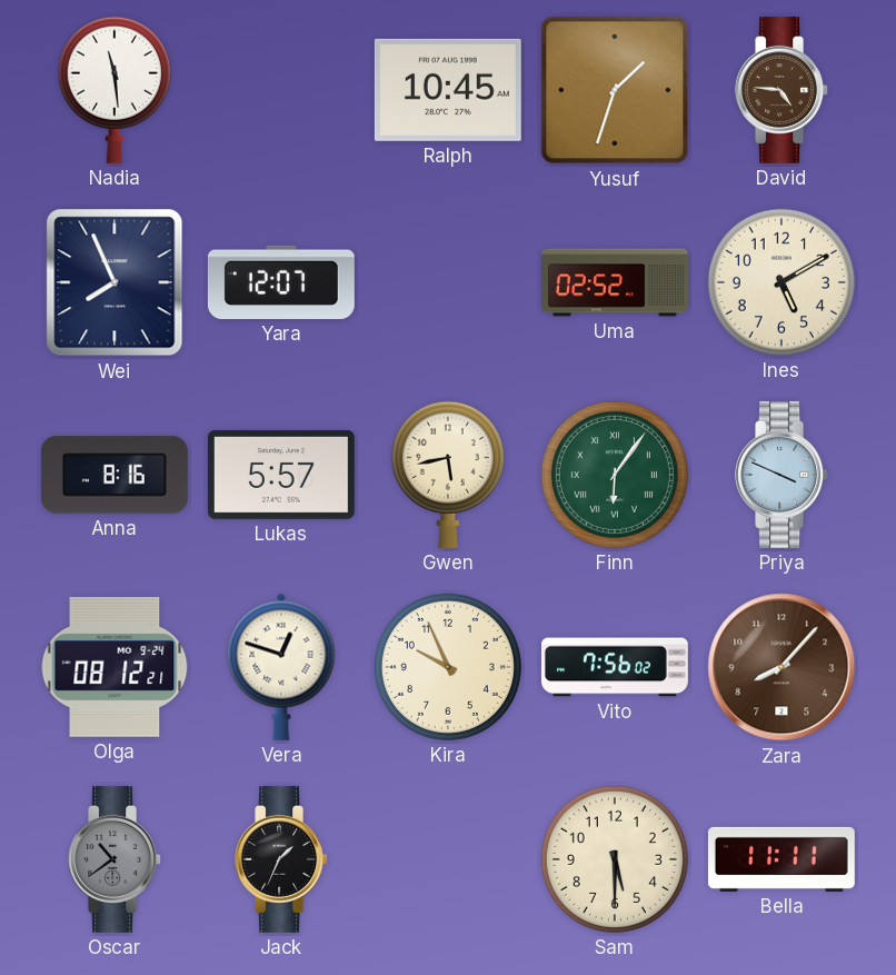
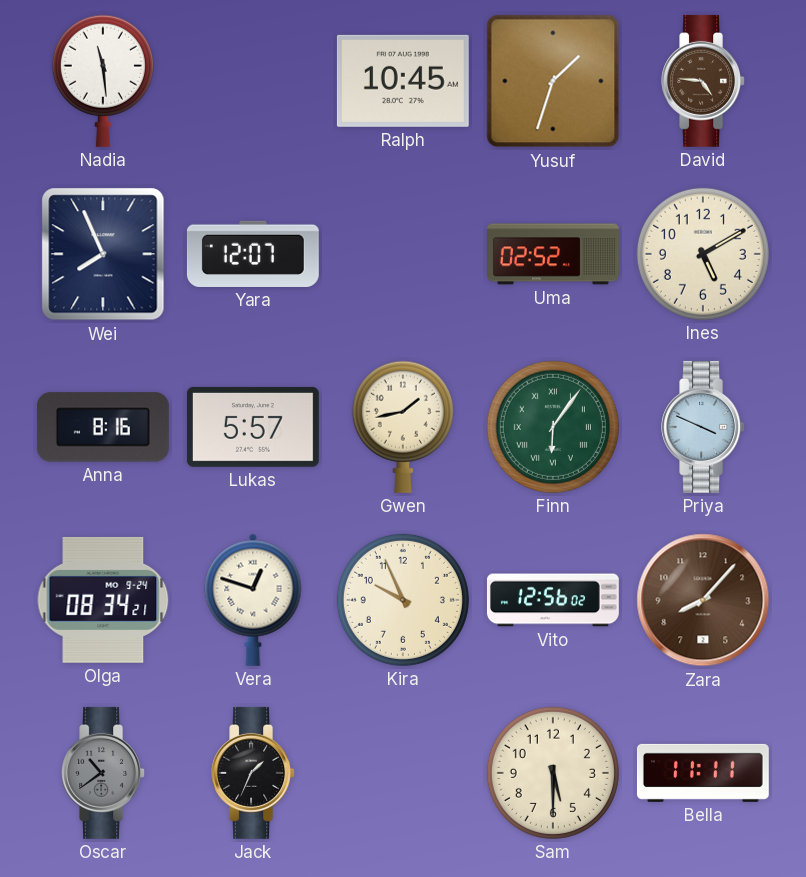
Gwen: 5:43 -> 1:43 (403, 427)
Olga: 08:12 -> 08:34 (103, 600)
Vito: 7:56 -> 12:56 (553, 600)
